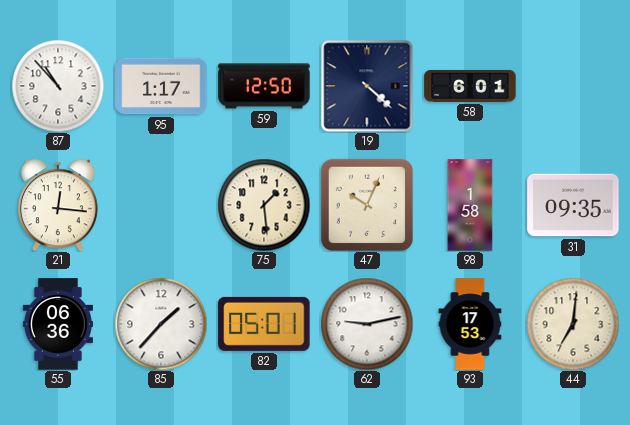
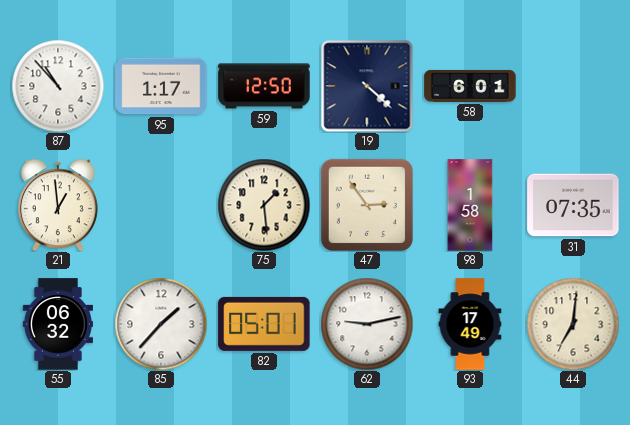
21: 12:16 -> 12:59 (58, 205)
47: 10:04 -> 2:54 (367, 205)
31: 09:35 -> 07:35 (573, 205)
55: 06:36 -> 06:32 (58, 324)
93: 17:53 -> 17:49 (470, 324)
